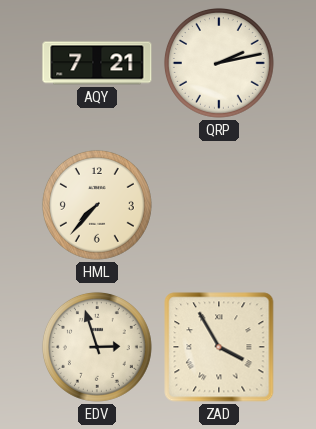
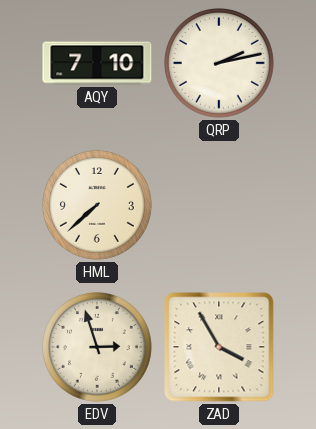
AQY: 7:21 -> 7:10 (97, 63)
HML: 7:37 -> 7:38 (97, 205)
